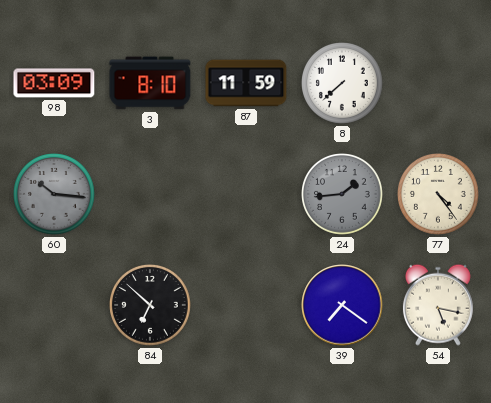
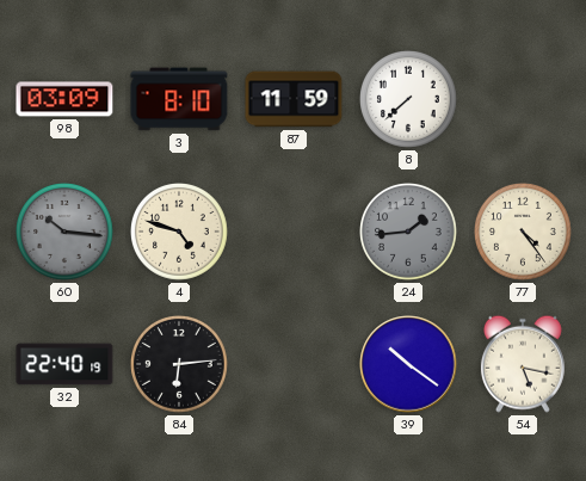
4: none -> 4:48 (180, 233)
32: none -> 22:40 (64, 364)
84: 6:52 -> 6:14 (180, 365)
39: 7:21 -> 10:21 (408, 364)
